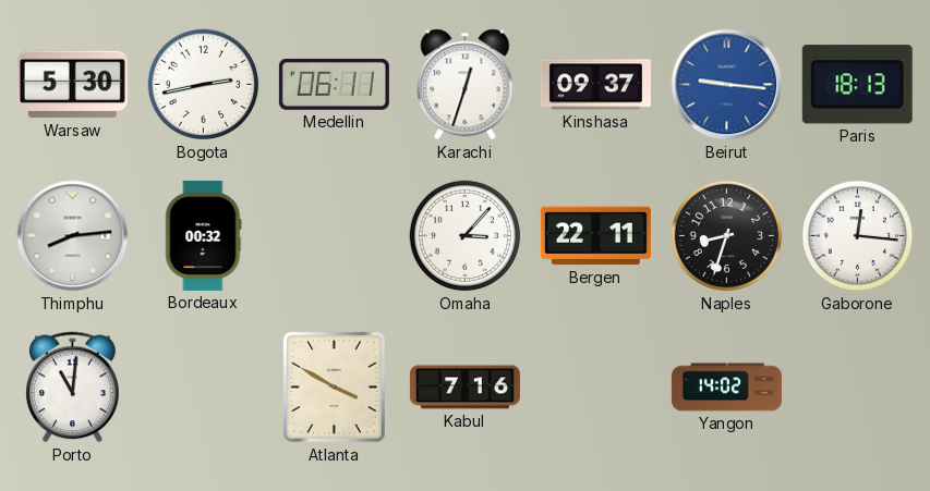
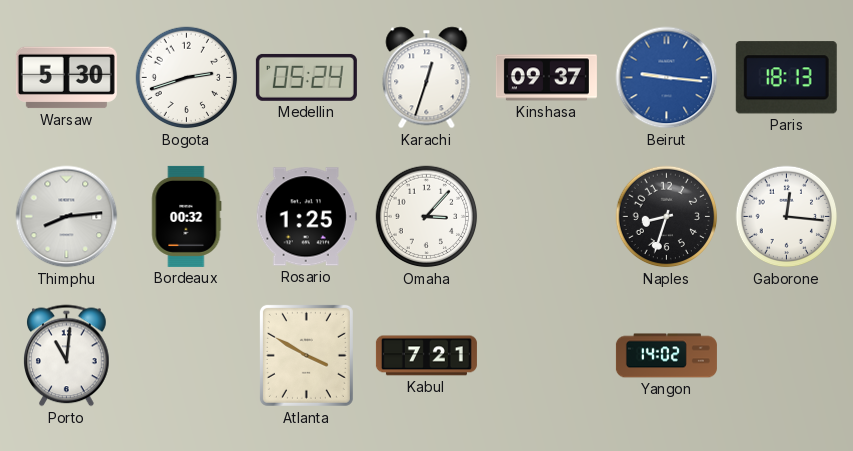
Bogota: 2:43 -> 2:42 (187, 78)
Medellin: 06:11 -> 05:24 (306, 77)
Rosario: none -> 1:25 (306, 217)
Bergen: 22:11 -> none (595, 236)
Kabul: 7:16 -> 7:21 (426, 356)
